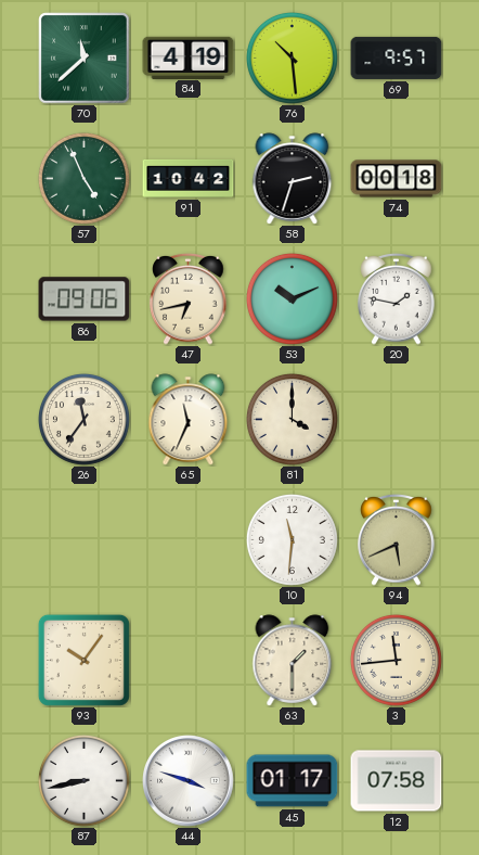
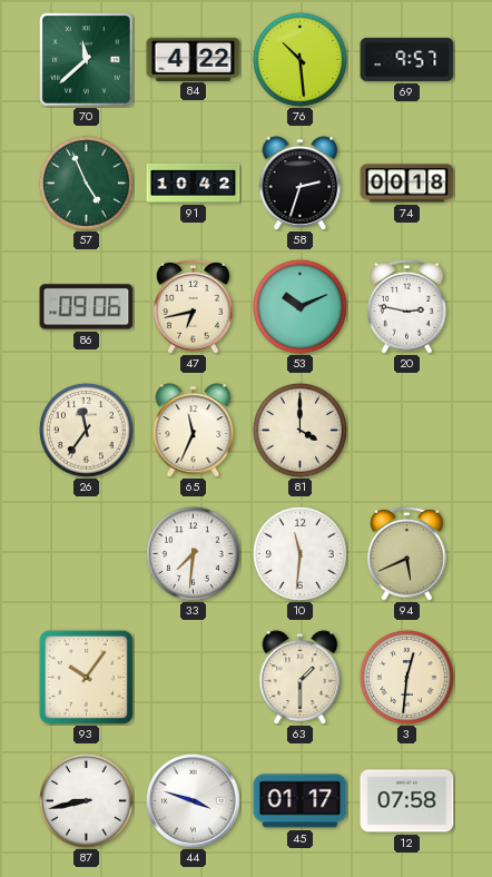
84: 4:19 -> 4:22 (194, 59)
20: 1:47 -> 2:47 (407, 307)
33: none -> 7:31 (193, 553)
3: 11:44 -> 12:31 (406, 677)
